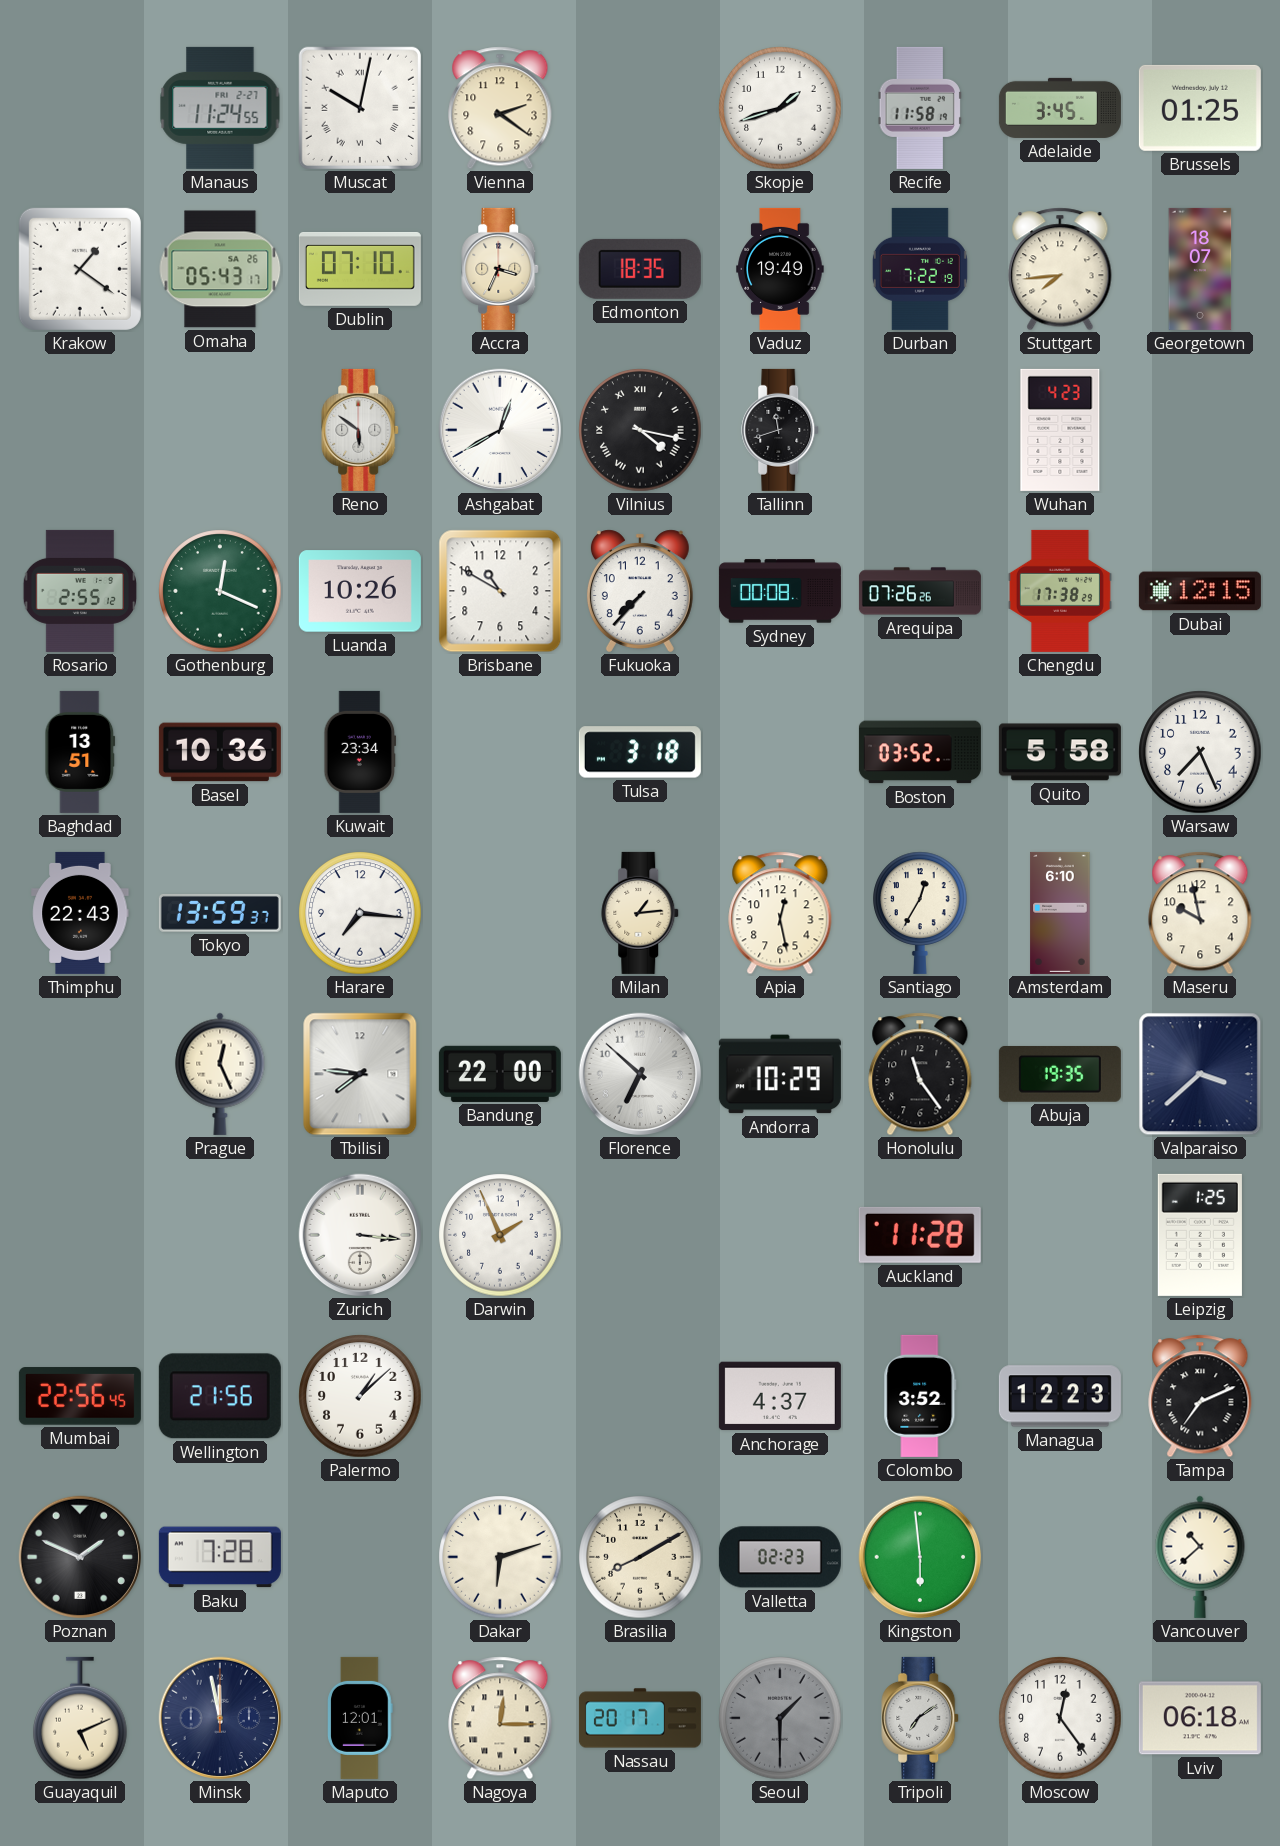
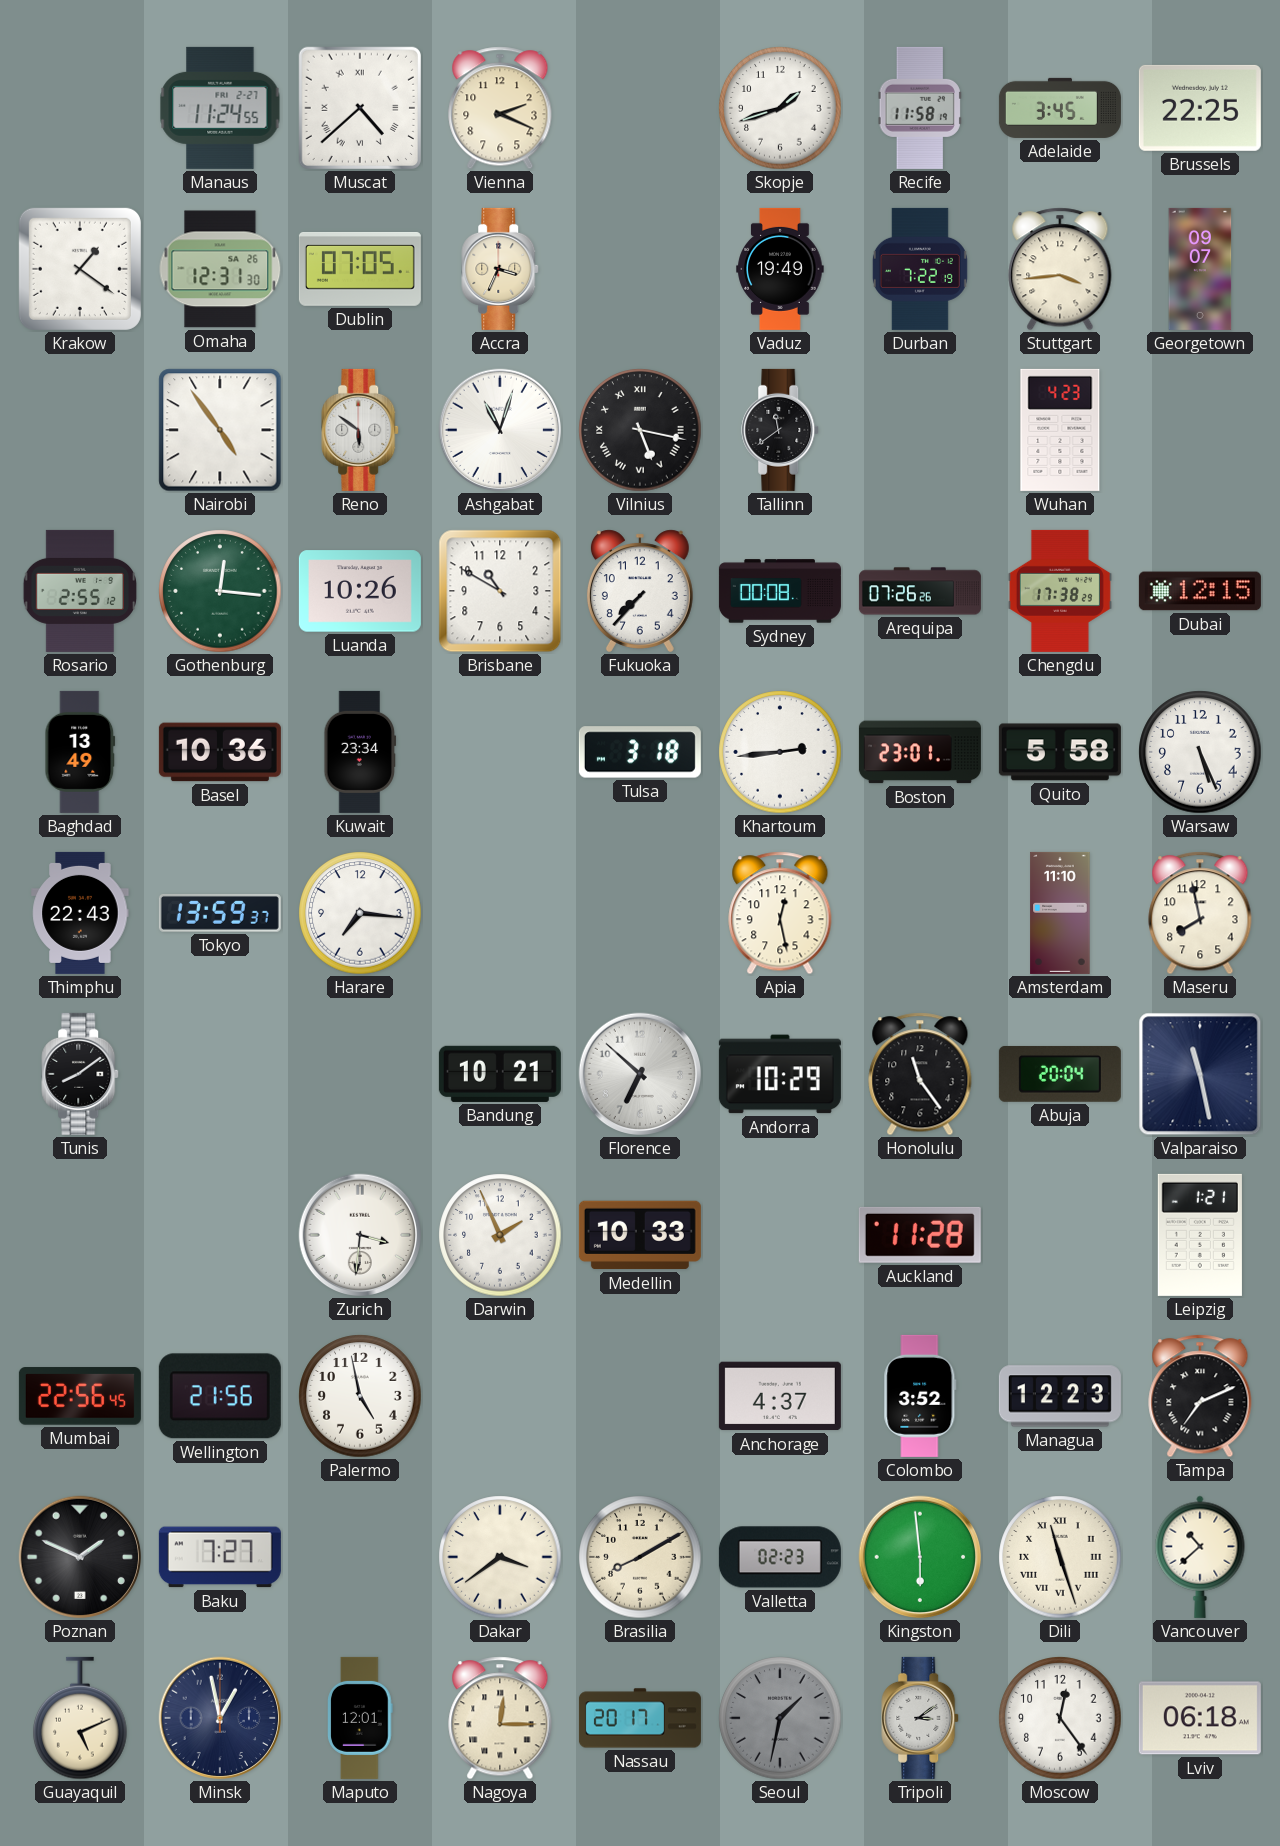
Muscat: 10:02 -> 4:38 (360, 108)
Vienna: 2:21 -> 2:19 (500, 108)
Brussels: 01:25 -> 22:25 (1200, 108)
Omaha: 05:43 -> 12:31 (220, 269)
Dublin: 07:10 -> 07:05 (360, 269)
Edmonton: 18:35 -> none (640, 269)
Stuttgart: 7:44 -> 3:44 (1060, 269)
Georgetown: 18:07 -> 09:07 (1200, 269)
Nairobi: none -> 4:54 (220, 430)
Ashgabat: 12:40 -> 11:03 (500, 430)
Vilnius: 4:17 -> 5:17 (640, 430)
Tallinn: 11:42 -> 11:39 (781, 430)
Gothenburg: 12:19 -> 12:16 (220, 591)
Baghdad: 13:51 -> 13:49 (80, 752)
Khartoum: none -> 2:44 (780, 752)
Boston: 03:52 -> 23:01 (920, 752)
Warsaw: 7:26 -> 5:26 (1200, 752)
Milan: 1:14 -> none (641, 913)
Santiago: 12:35 -> none (920, 913)
Amsterdam: 6:10 -> 11:10 (1060, 913)
Maseru: 9:58 -> 7:58 (1200, 913)
Tunis: none -> 8:09 (81, 1074)
Prague: 12:26 -> none (220, 1074)
Tbilisi: 7:46 -> none (360, 1074)
Bandung: 22:00 -> 10:21 (500, 1074)
Abuja: 19:35 -> 20:04 (1060, 1074)
Valparaiso: 3:38 -> 11:28 (1200, 1074)
Zurich: 3:16 -> 3:31 (360, 1235)
Medellin: none -> 10:33 (640, 1235)
Leipzig: 1:25 -> 1:21 (1200, 1235)
Palermo: 1:08 -> 4:58 (360, 1396)
Baku: 7:28 -> 7:27 (220, 1557)
Dakar: 6:12 -> 3:39 (500, 1557)
Dili: none -> 11:27 (1060, 1557)
Minsk: 11:58 -> 12:58 (220, 1718)
Seoul: 1:30 -> 1:32 (780, 1718)
Tripoli: 7:09 -> 3:09 (921, 1718)
